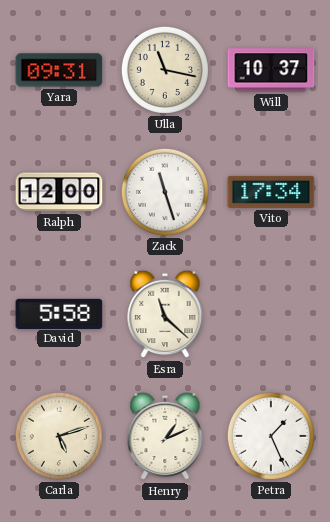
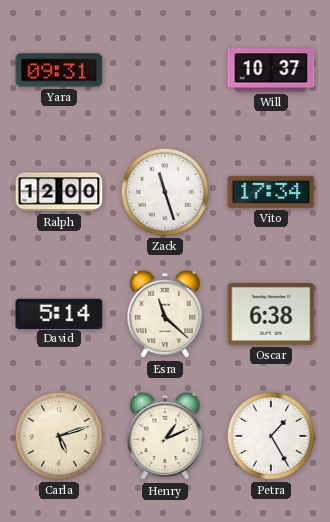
Ulla: 11:17 -> none (165, 70)
David: 5:58 -> 5:14 (59, 313)
Oscar: none -> 6:38 (271, 314)
Petra: 1:26 -> 1:25 (271, 436)
